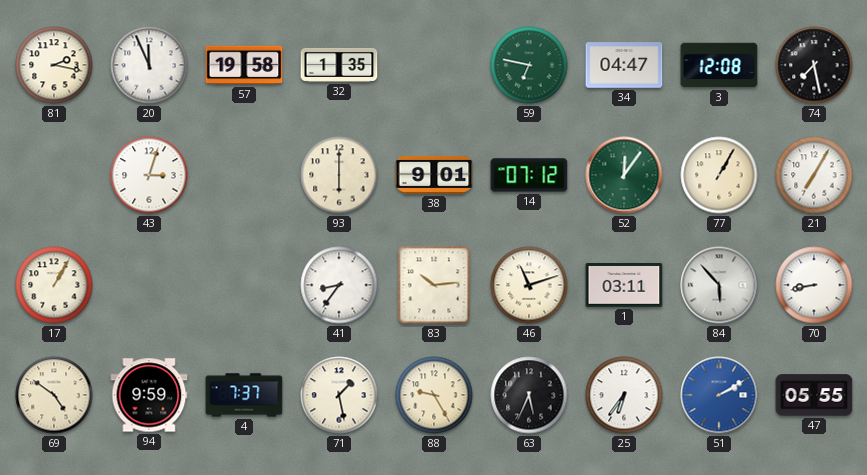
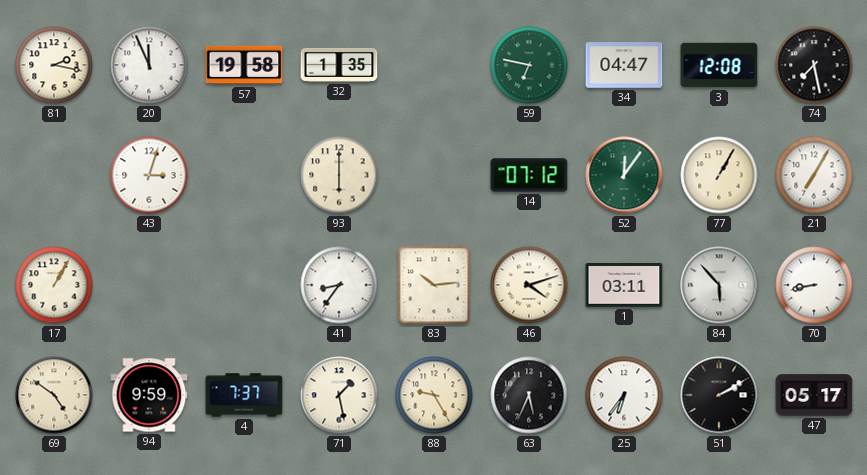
38: 9:01 -> none (434, 175)
46: 11:12 -> 4:12 (529, 285)
51 dial: blue -> black (719, 395)
47: 05:55 -> 05:17 (814, 395)
